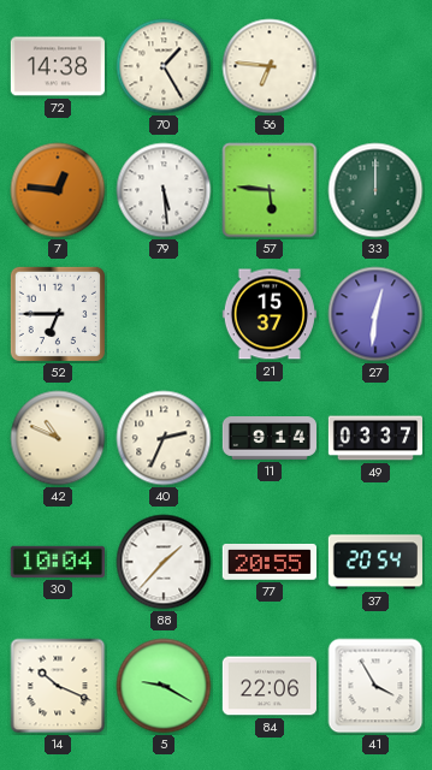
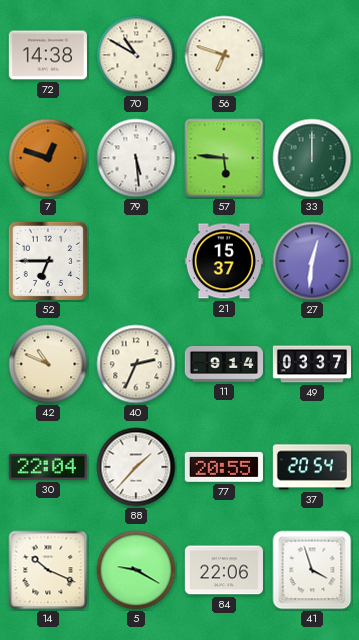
70: 1:25 -> 10:50 (136, 55)
56: 6:46 -> 6:48 (224, 55)
7: 12:46 -> 12:48 (48, 158)
30: 10:04 -> 22:04 (48, 467)
41: 3:55 -> 3:57 (312, 570)
